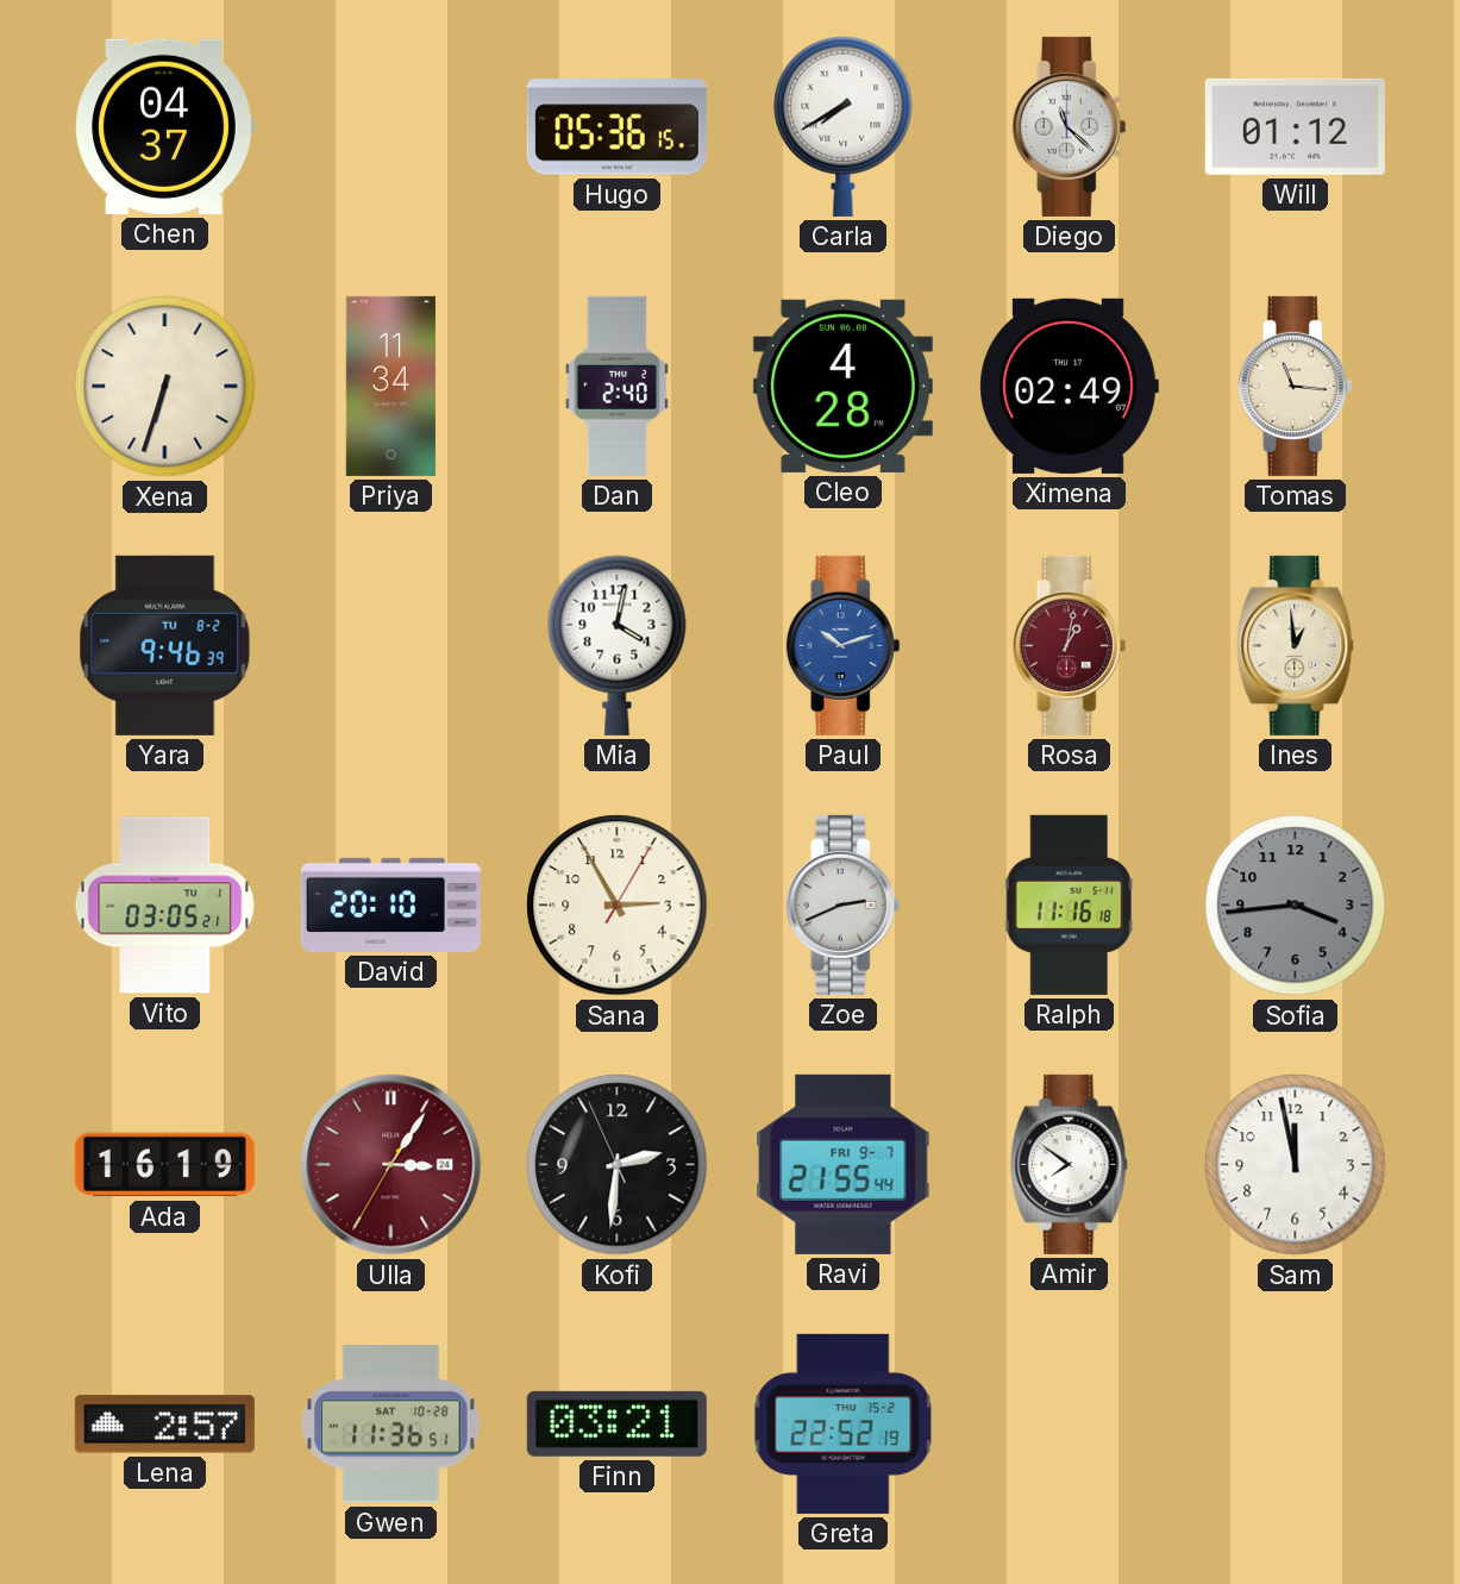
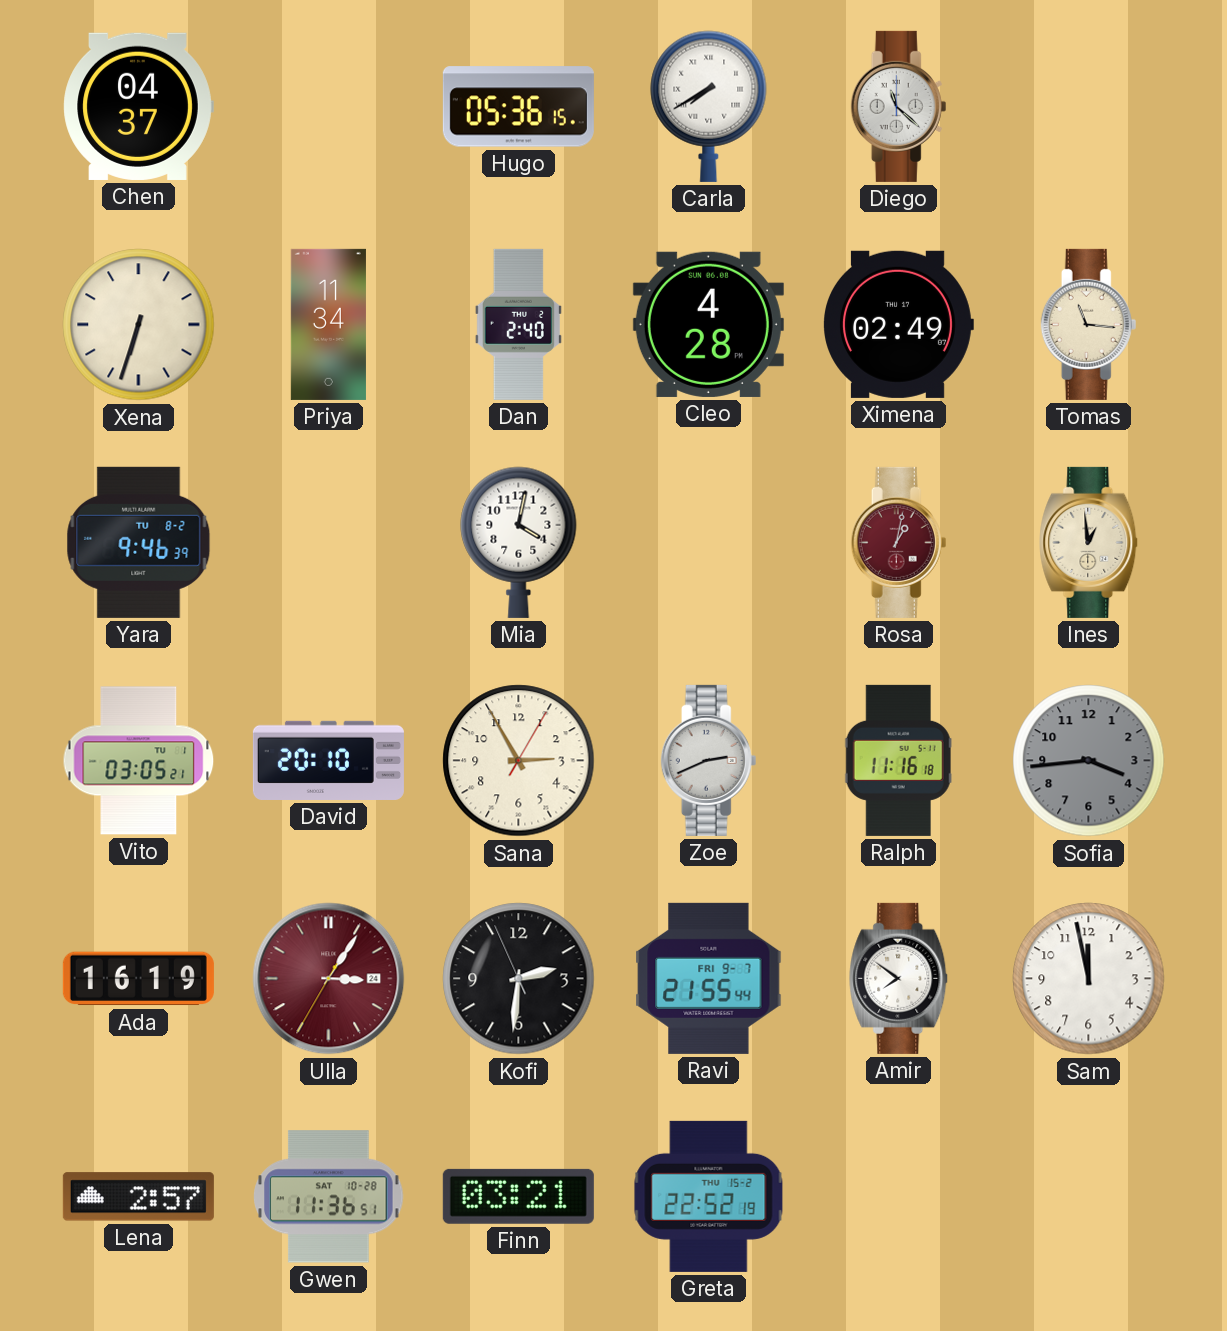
Will: 01:12 -> none (1295, 126)
Paul: 10:12 -> none (844, 645)
